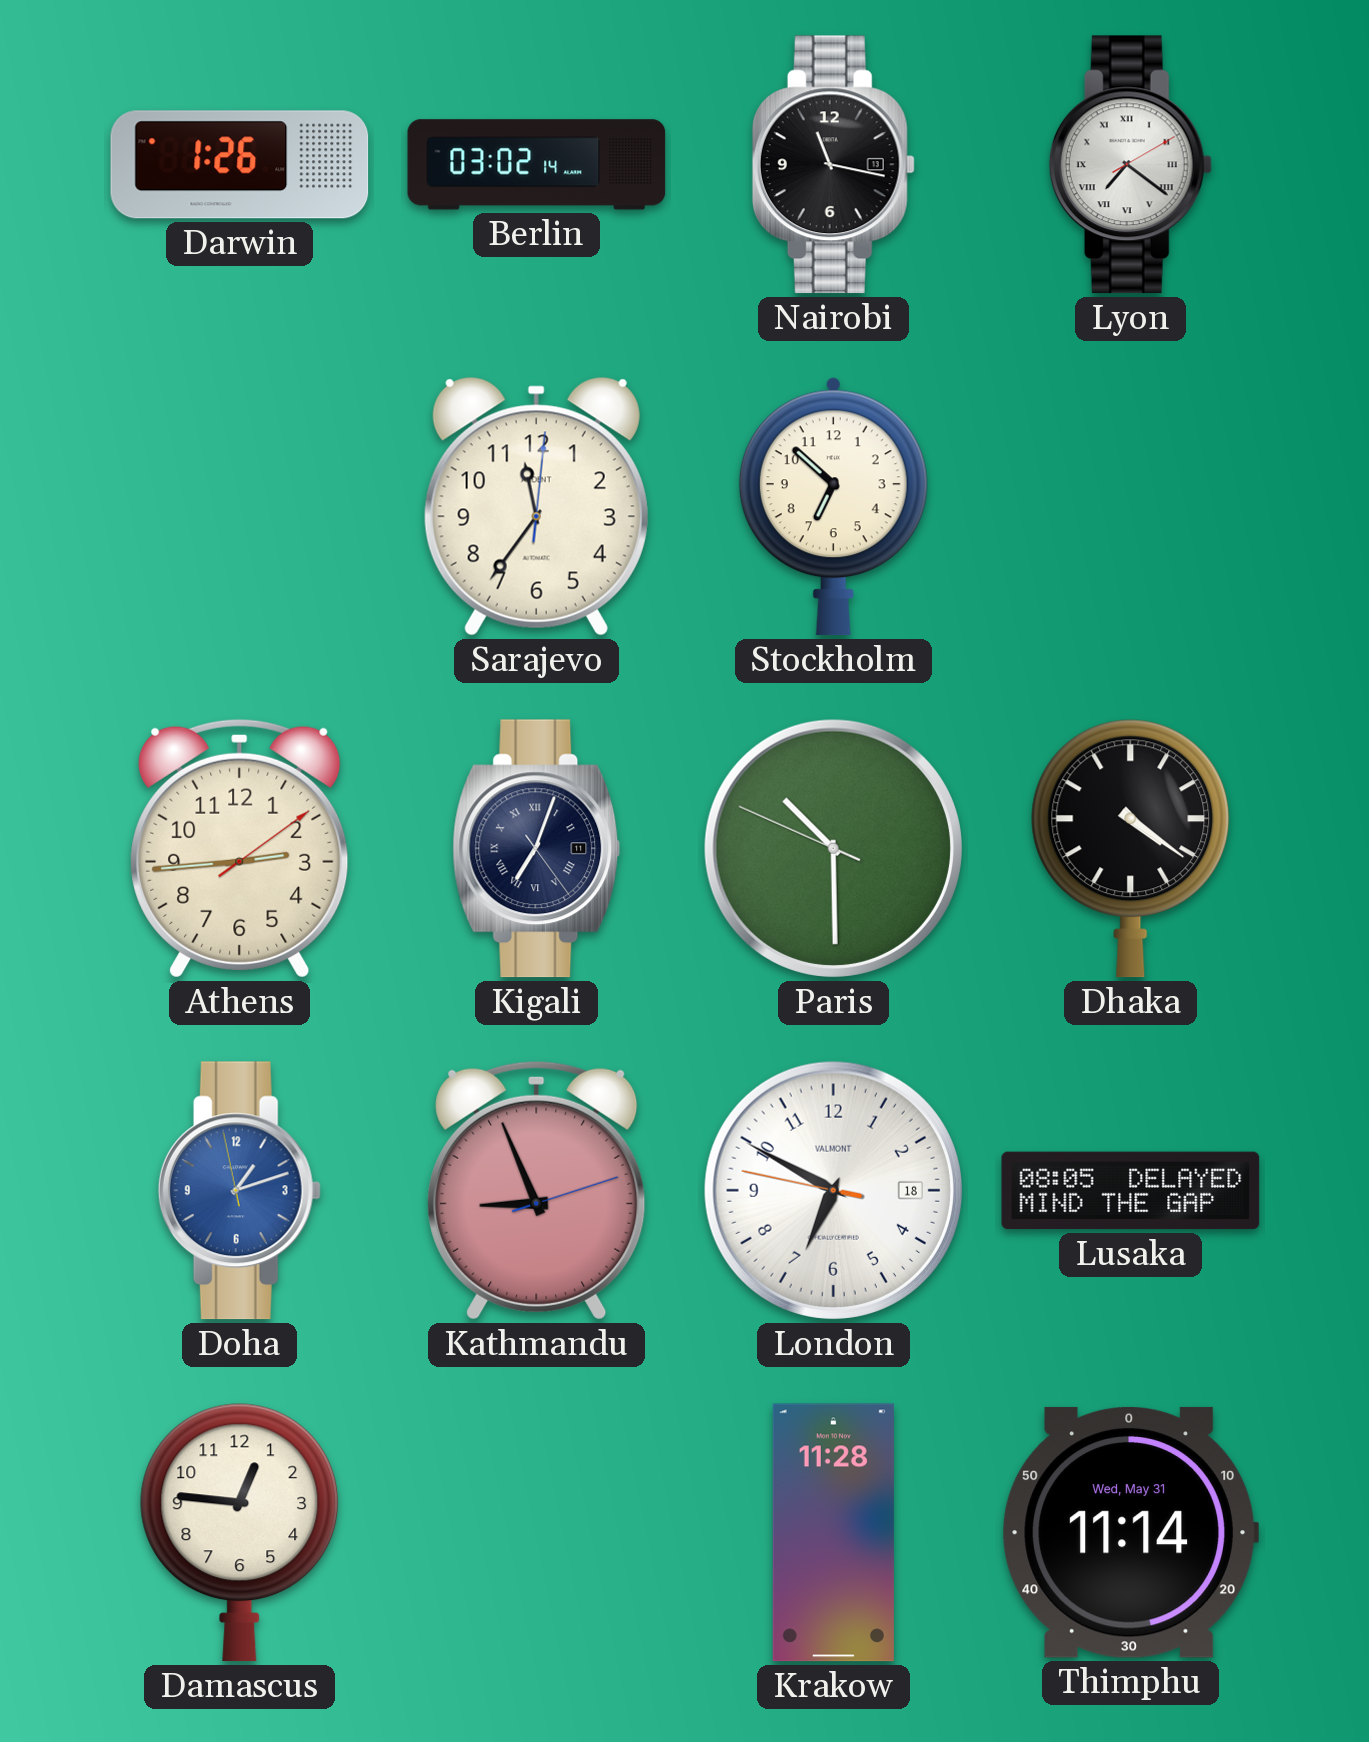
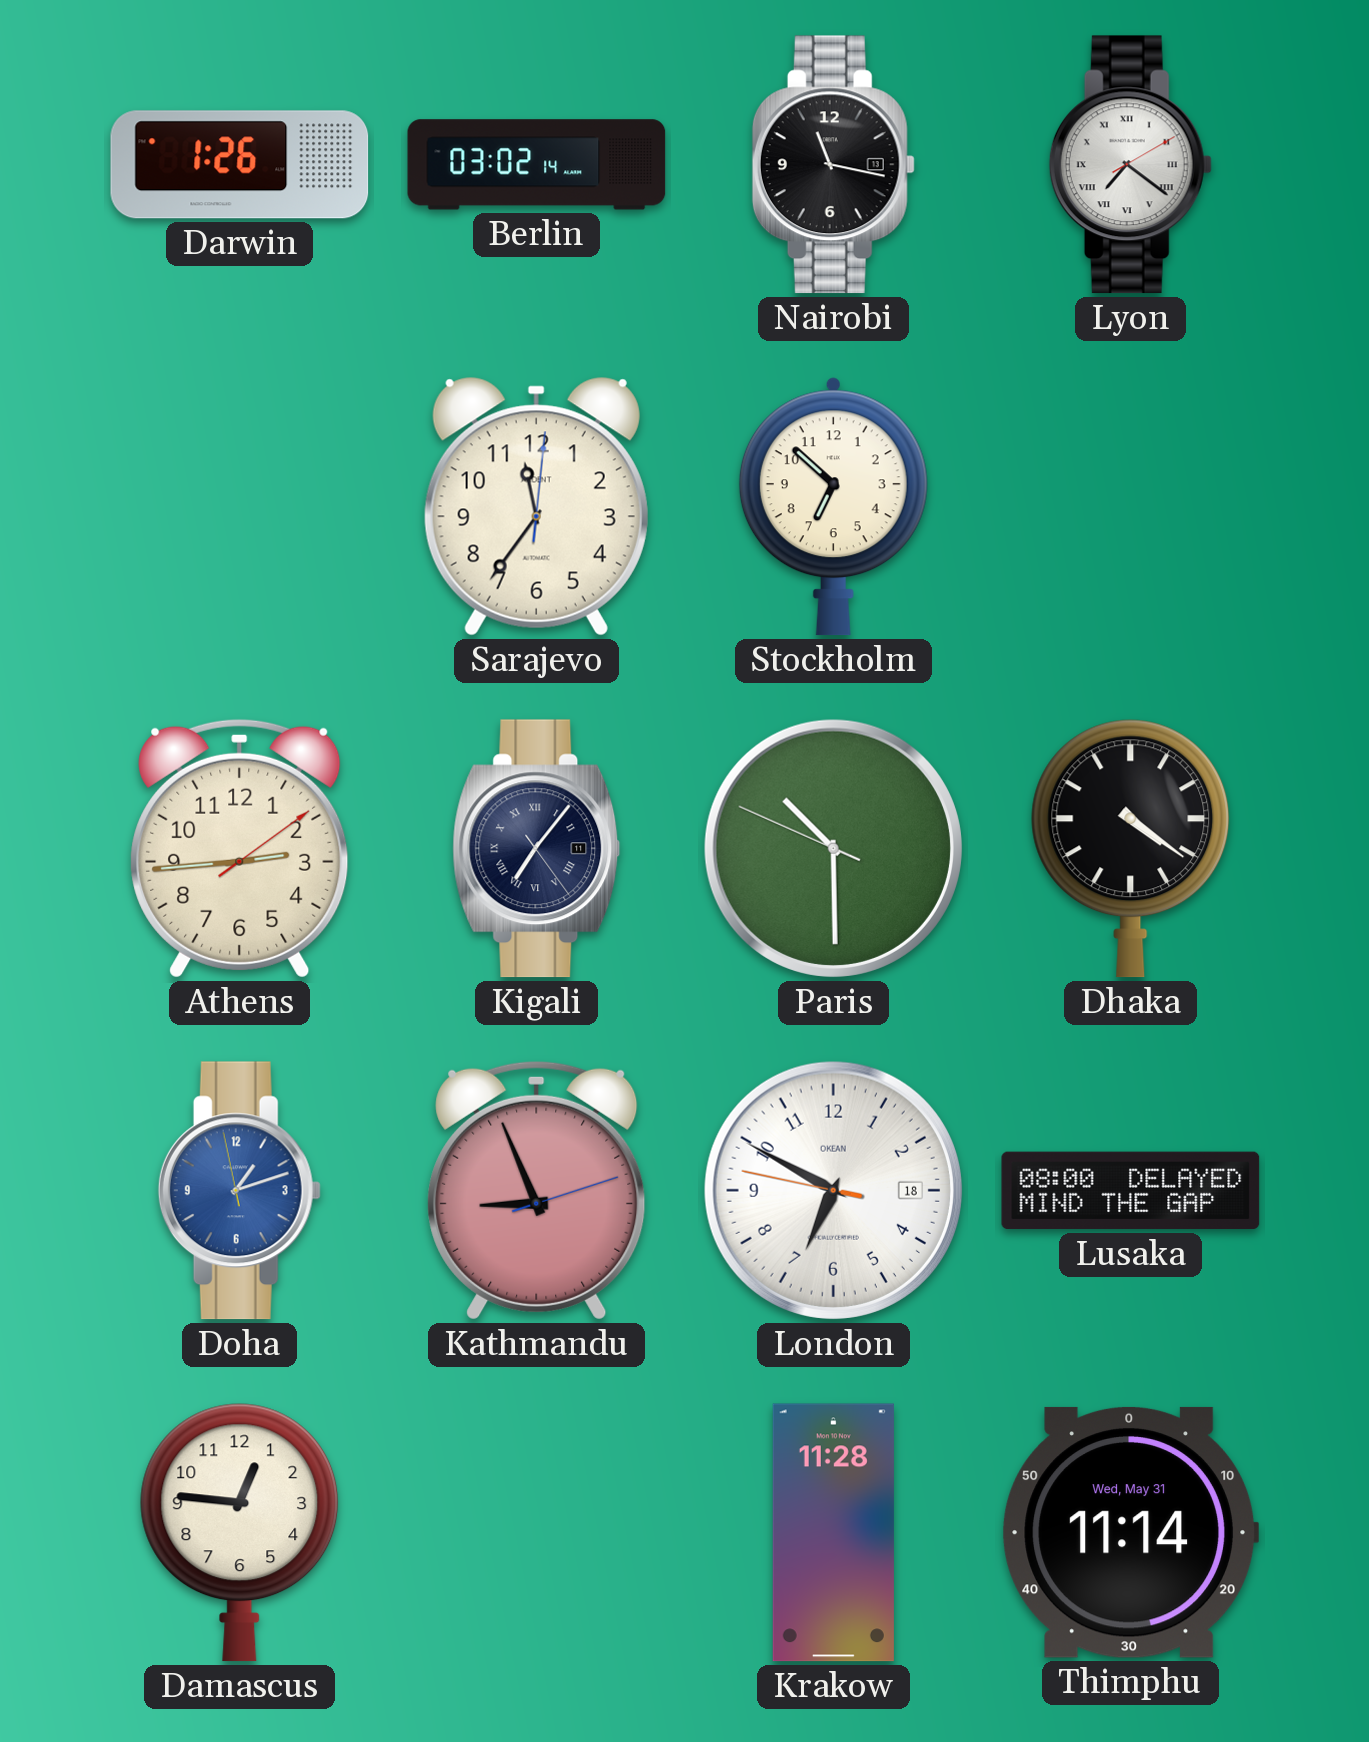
Kigali: 7:03 -> 7:06 (537, 849)
London brand: VALMONT -> OKEAN (833, 1190)
Lusaka: 08:05 -> 08:00 (1131, 1191)
